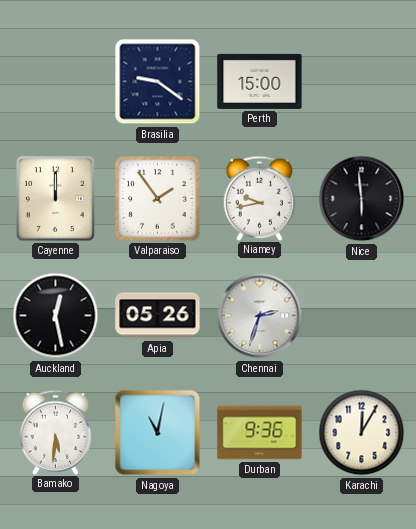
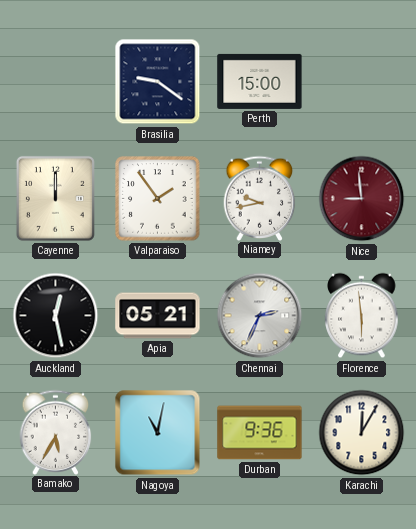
Nice: 5:59 -> 8:59 (362, 199)
Nice dial: black -> burgundy (362, 199)
Apia: 05:26 -> 05:21 (158, 316)
Chennai: 2:33 -> 2:34 (260, 316)
Florence: none -> 5:59 (362, 316)
Bamako: 5:31 -> 5:35 (56, 432)
